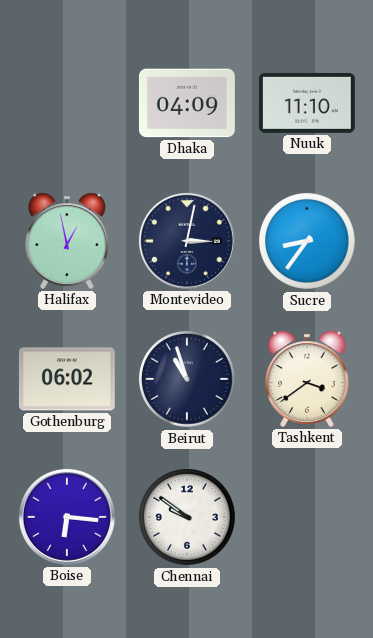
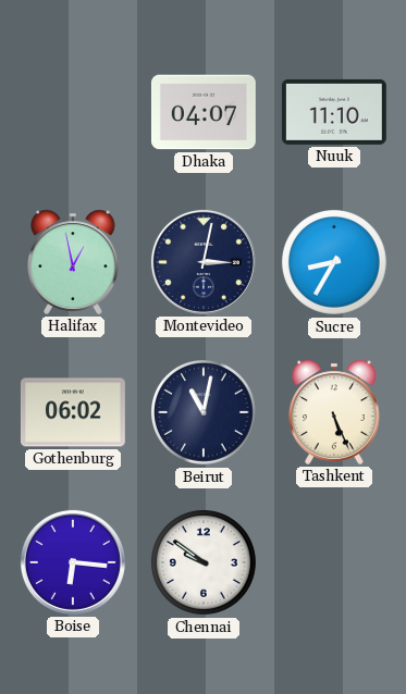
Dhaka: 04:09 -> 04:07 (204, 112)
Sucre: 8:36 -> 8:35 (335, 263)
Beirut: 10:57 -> 11:02 (205, 413)
Tashkent: 3:39 -> 5:26 (334, 412)
